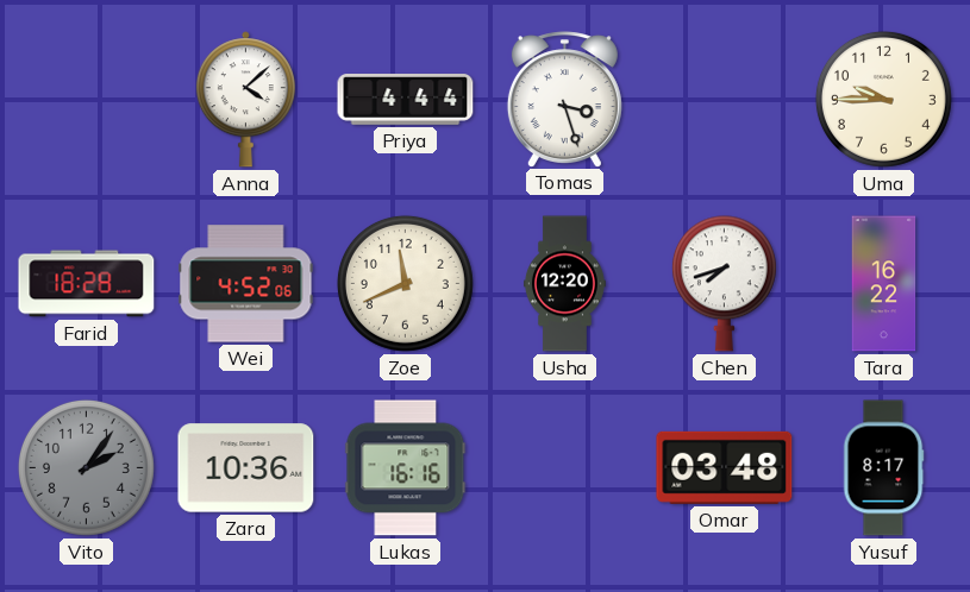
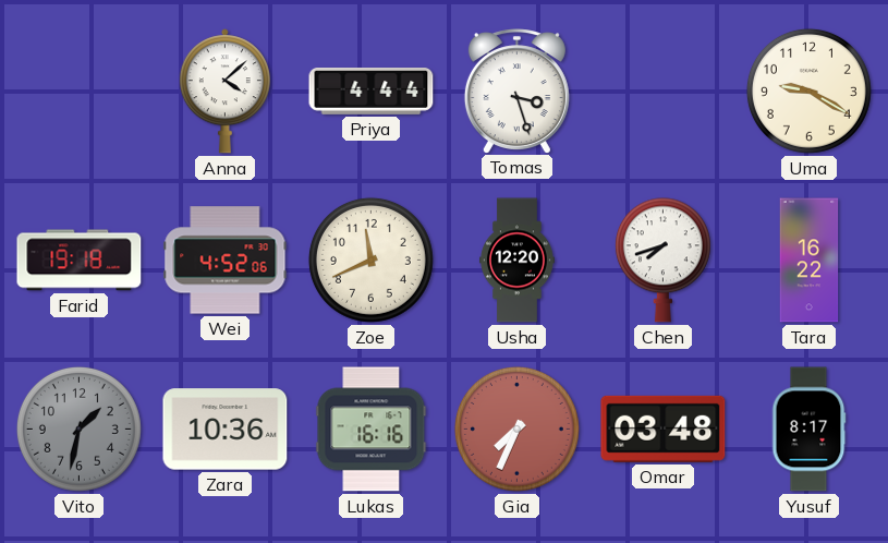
Uma: 9:45 -> 9:20 (808, 90)
Farid: 18:28 -> 19:18 (80, 261)
Vito: 2:06 -> 1:32 (78, 429)
Gia: none -> 7:34 (516, 429)
